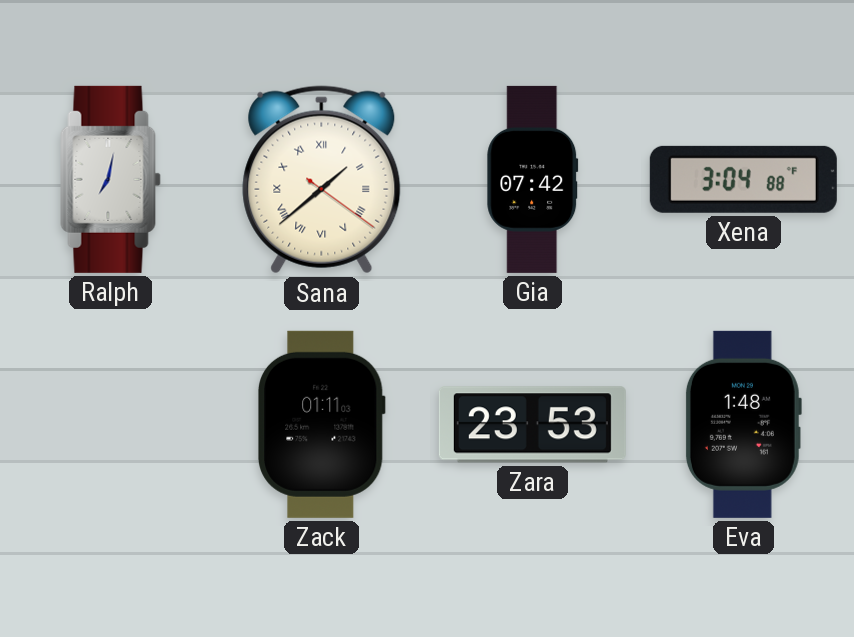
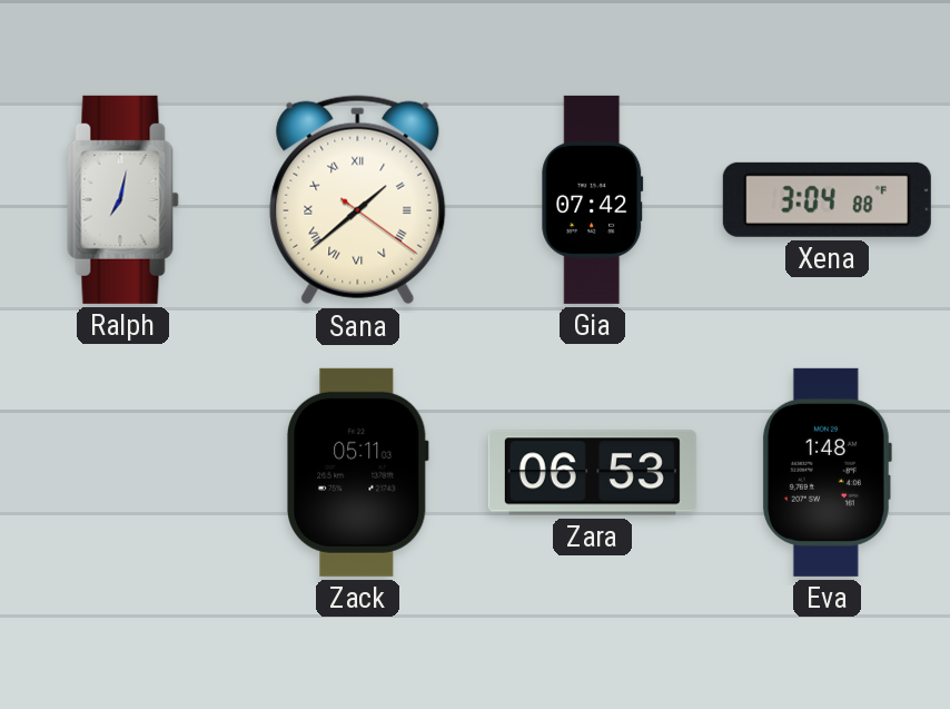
Zack: 01:11 -> 05:11 (358, 472)
Zara: 23:53 -> 06:53 (592, 473)
